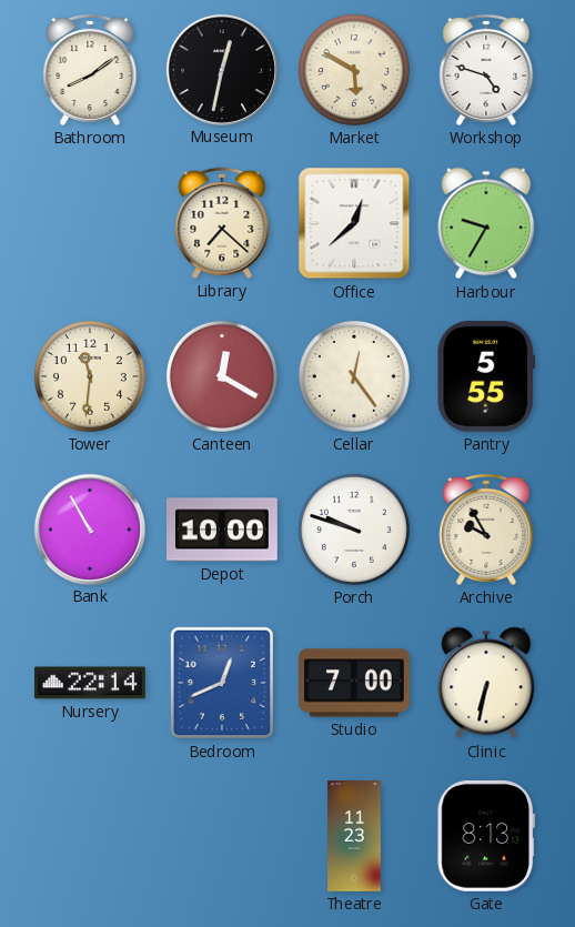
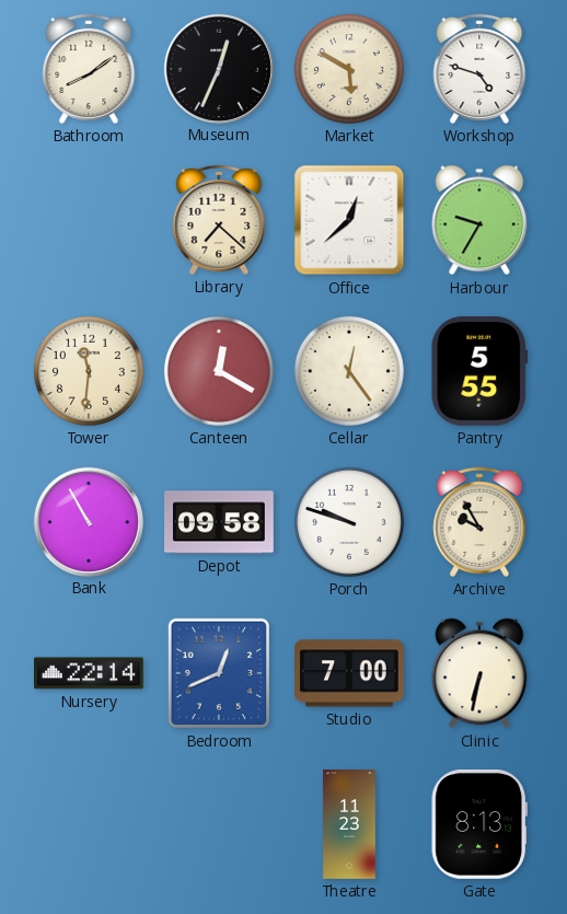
Museum: 12:32 -> 12:34 (218, 68)
Depot: 10:00 -> 09:58 (220, 522)
